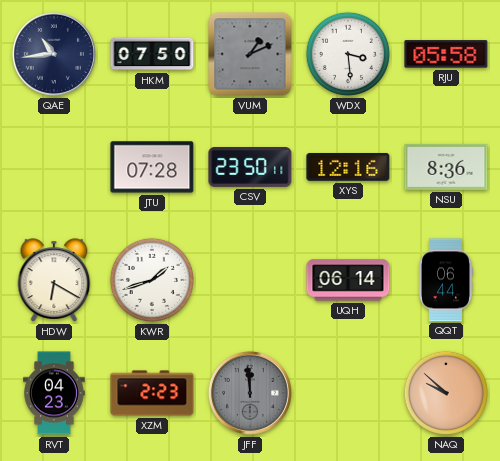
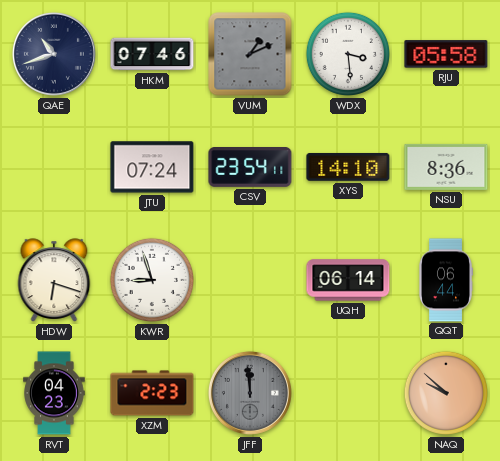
QAE: 10:44 -> 10:42 (54, 54)
HKM: 07:50 -> 07:46 (152, 54)
JTU: 07:28 -> 07:24 (152, 167)
CSV: 23:50 -> 23:54 (250, 168)
XYS: 12:16 -> 14:10 (348, 167)
HDW: 6:20 -> 6:18 (54, 280)
KWR: 1:42 -> 8:57 (152, 280)
